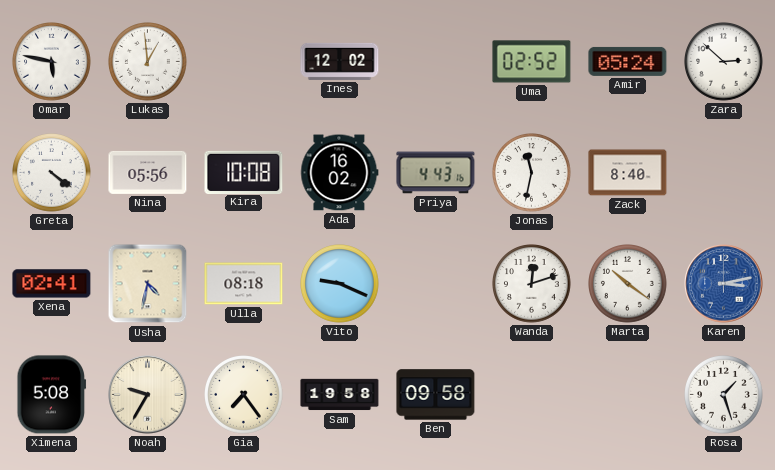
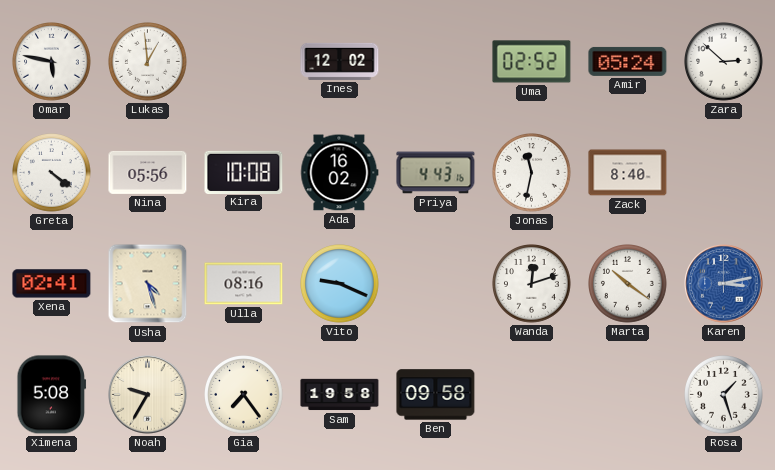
Usha: 4:32 -> 4:27 (148, 284)
Ulla: 08:18 -> 08:16 (244, 284)
